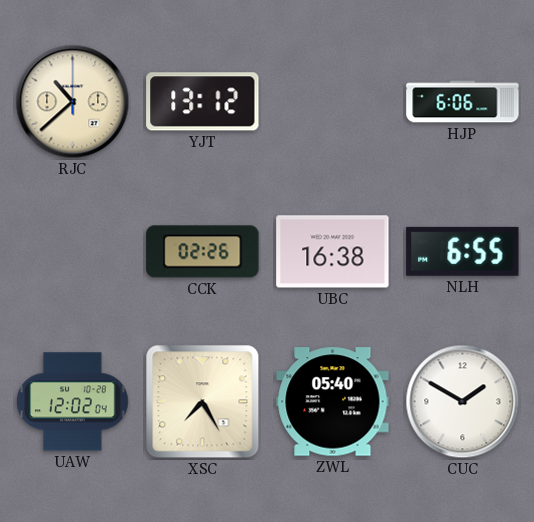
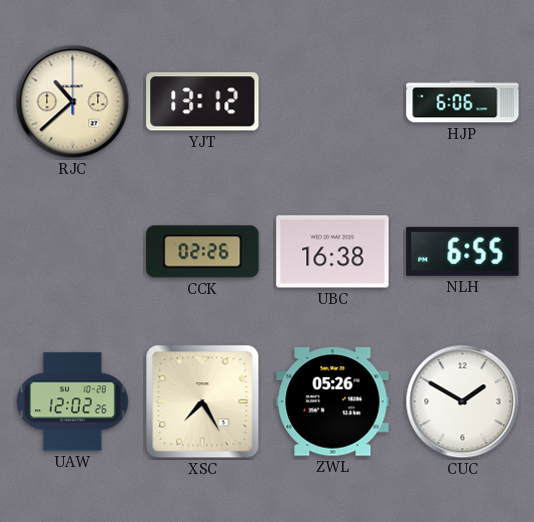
UAW: 12:02:04 -> 12:02:26 (73, 402)
ZWL: 05:40 -> 05:26 (333, 402)
